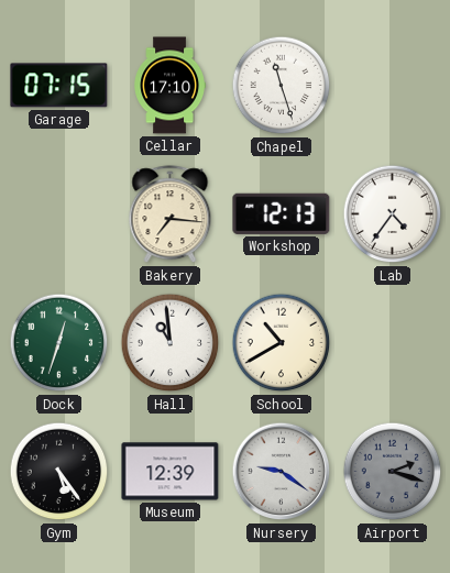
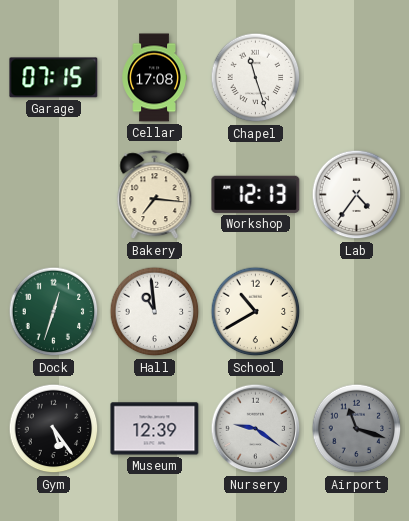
Cellar: 17:10 -> 17:08 (154, 78)
Airport: 2:18 -> 11:18 (357, 429)
